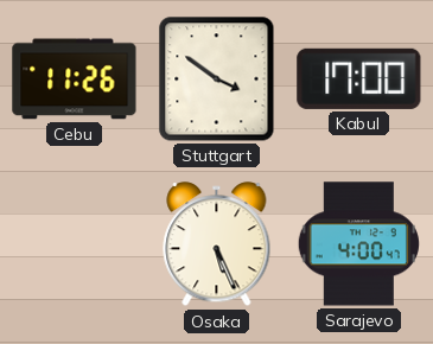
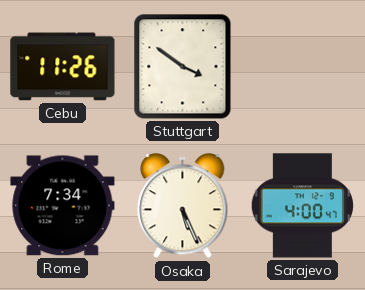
Kabul: 17:00 -> none (359, 78)
Rome: none -> 7:34 (63, 206)
